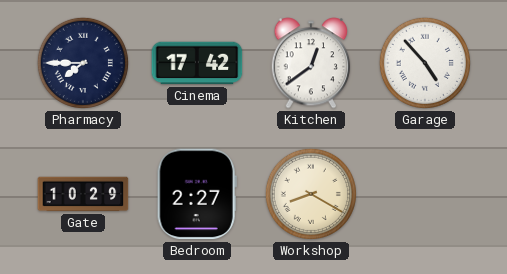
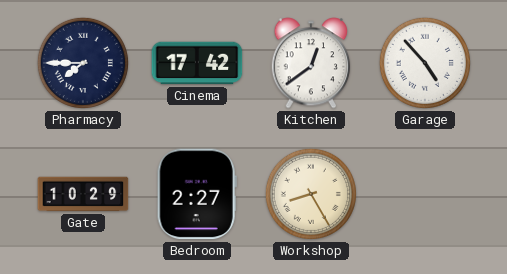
Workshop: 8:20 -> 8:25 (311, 194)
